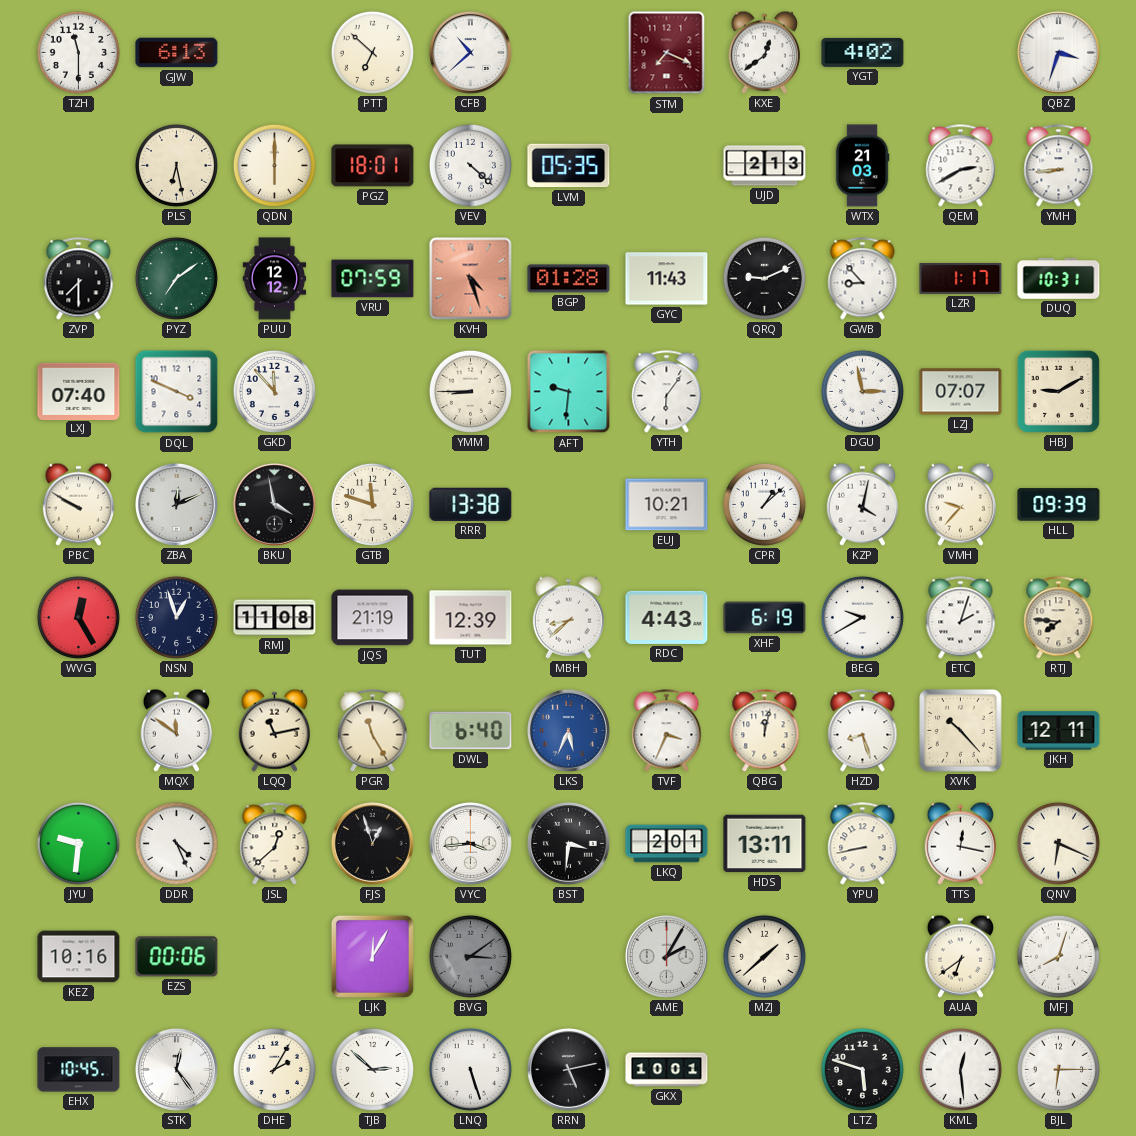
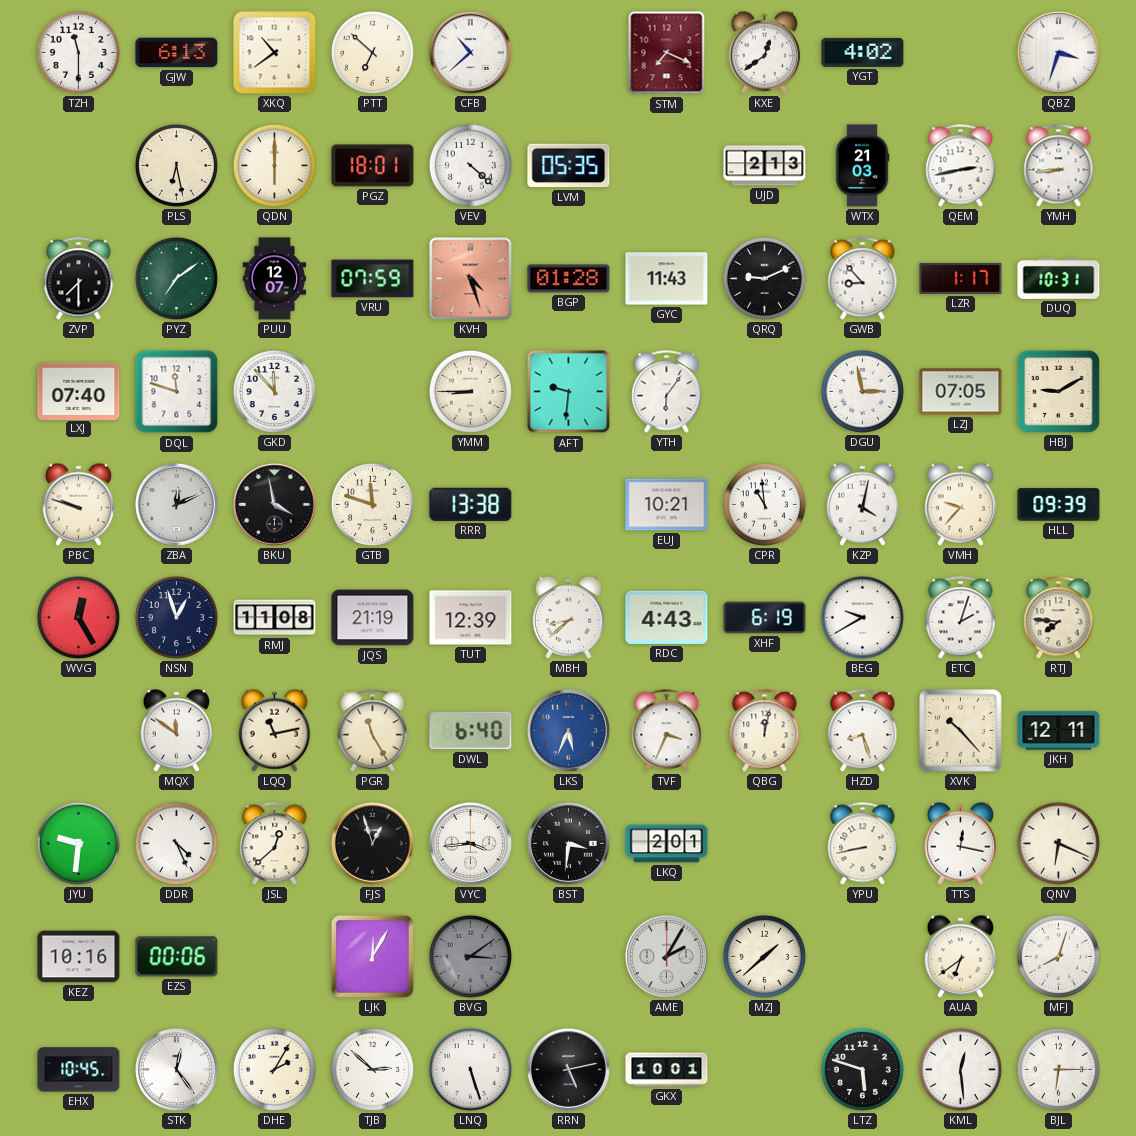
XKQ: none -> 10:39 (275, 53)
QEM: 2:40 -> 2:43 (961, 166)
PUU: 12:12 -> 12:07 (275, 279)
DQL: 3:49 -> 11:48 (177, 392)
LZJ: 07:07 -> 07:05 (961, 392)
PBC: 9:50 -> 9:48 (78, 504)
CPR: 1:08 -> 10:59 (764, 504)
HDS: 13:11 -> none (765, 844)
